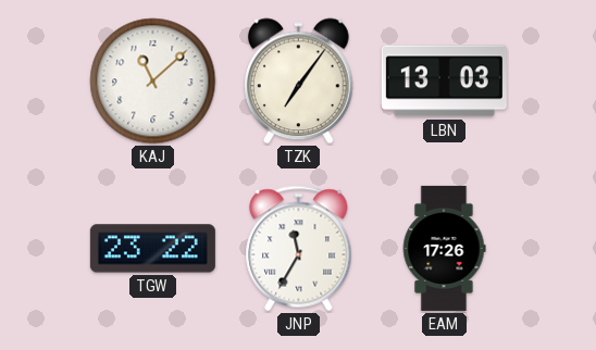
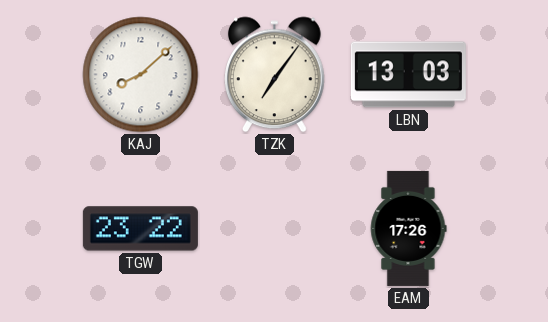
KAJ: 11:08 -> 8:08 (141, 75)
JNP: 11:35 -> none (299, 249)
